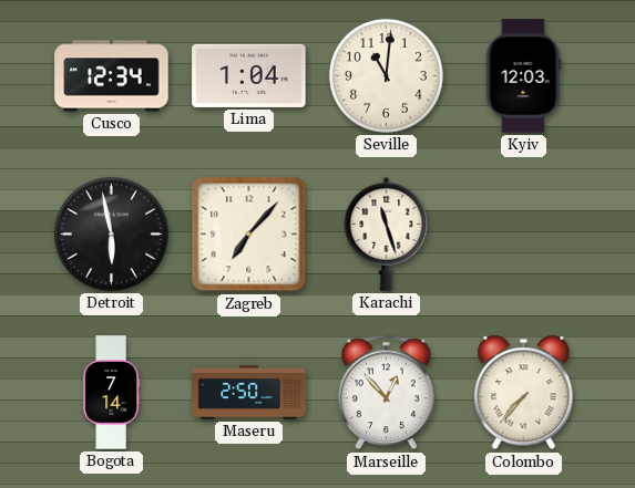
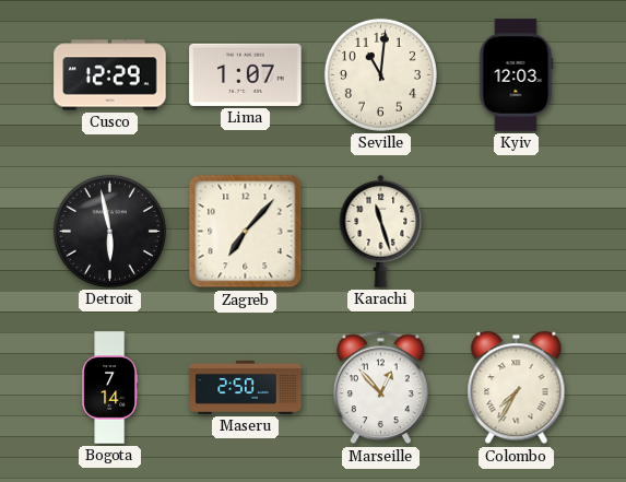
Cusco: 12:34 -> 12:29 (110, 75)
Lima: 1:04 -> 1:07 (246, 74)
Colombo: 7:37 -> 7:35 (517, 388)
